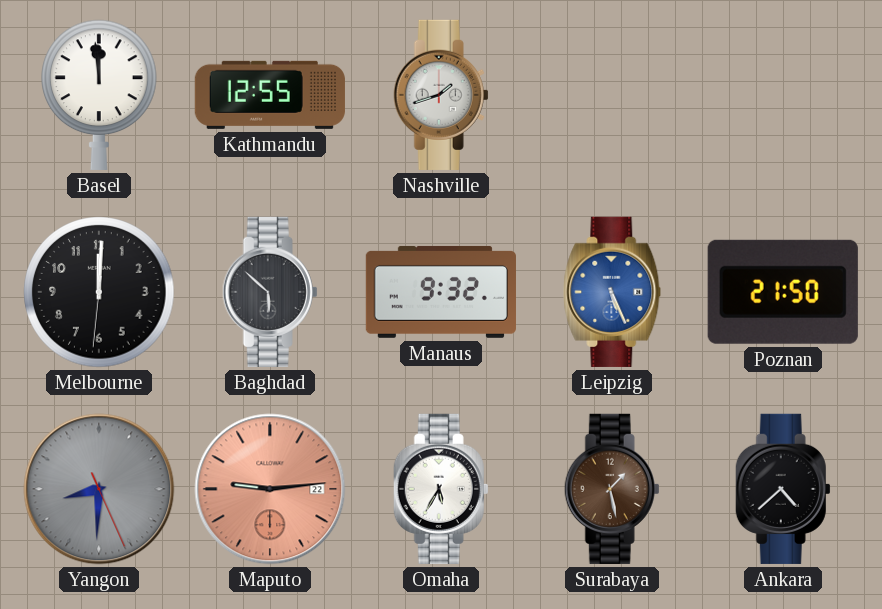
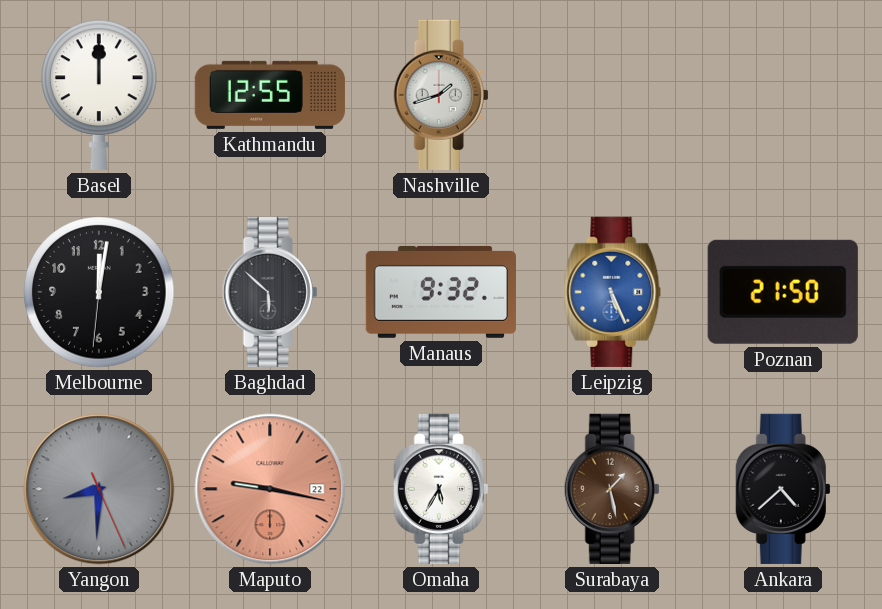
Basel: 11:59 -> 12:00 (100, 95)
Melbourne: 12:00 -> 12:01 (99, 292)
Maputo: 9:14 -> 9:17 (270, 489)
